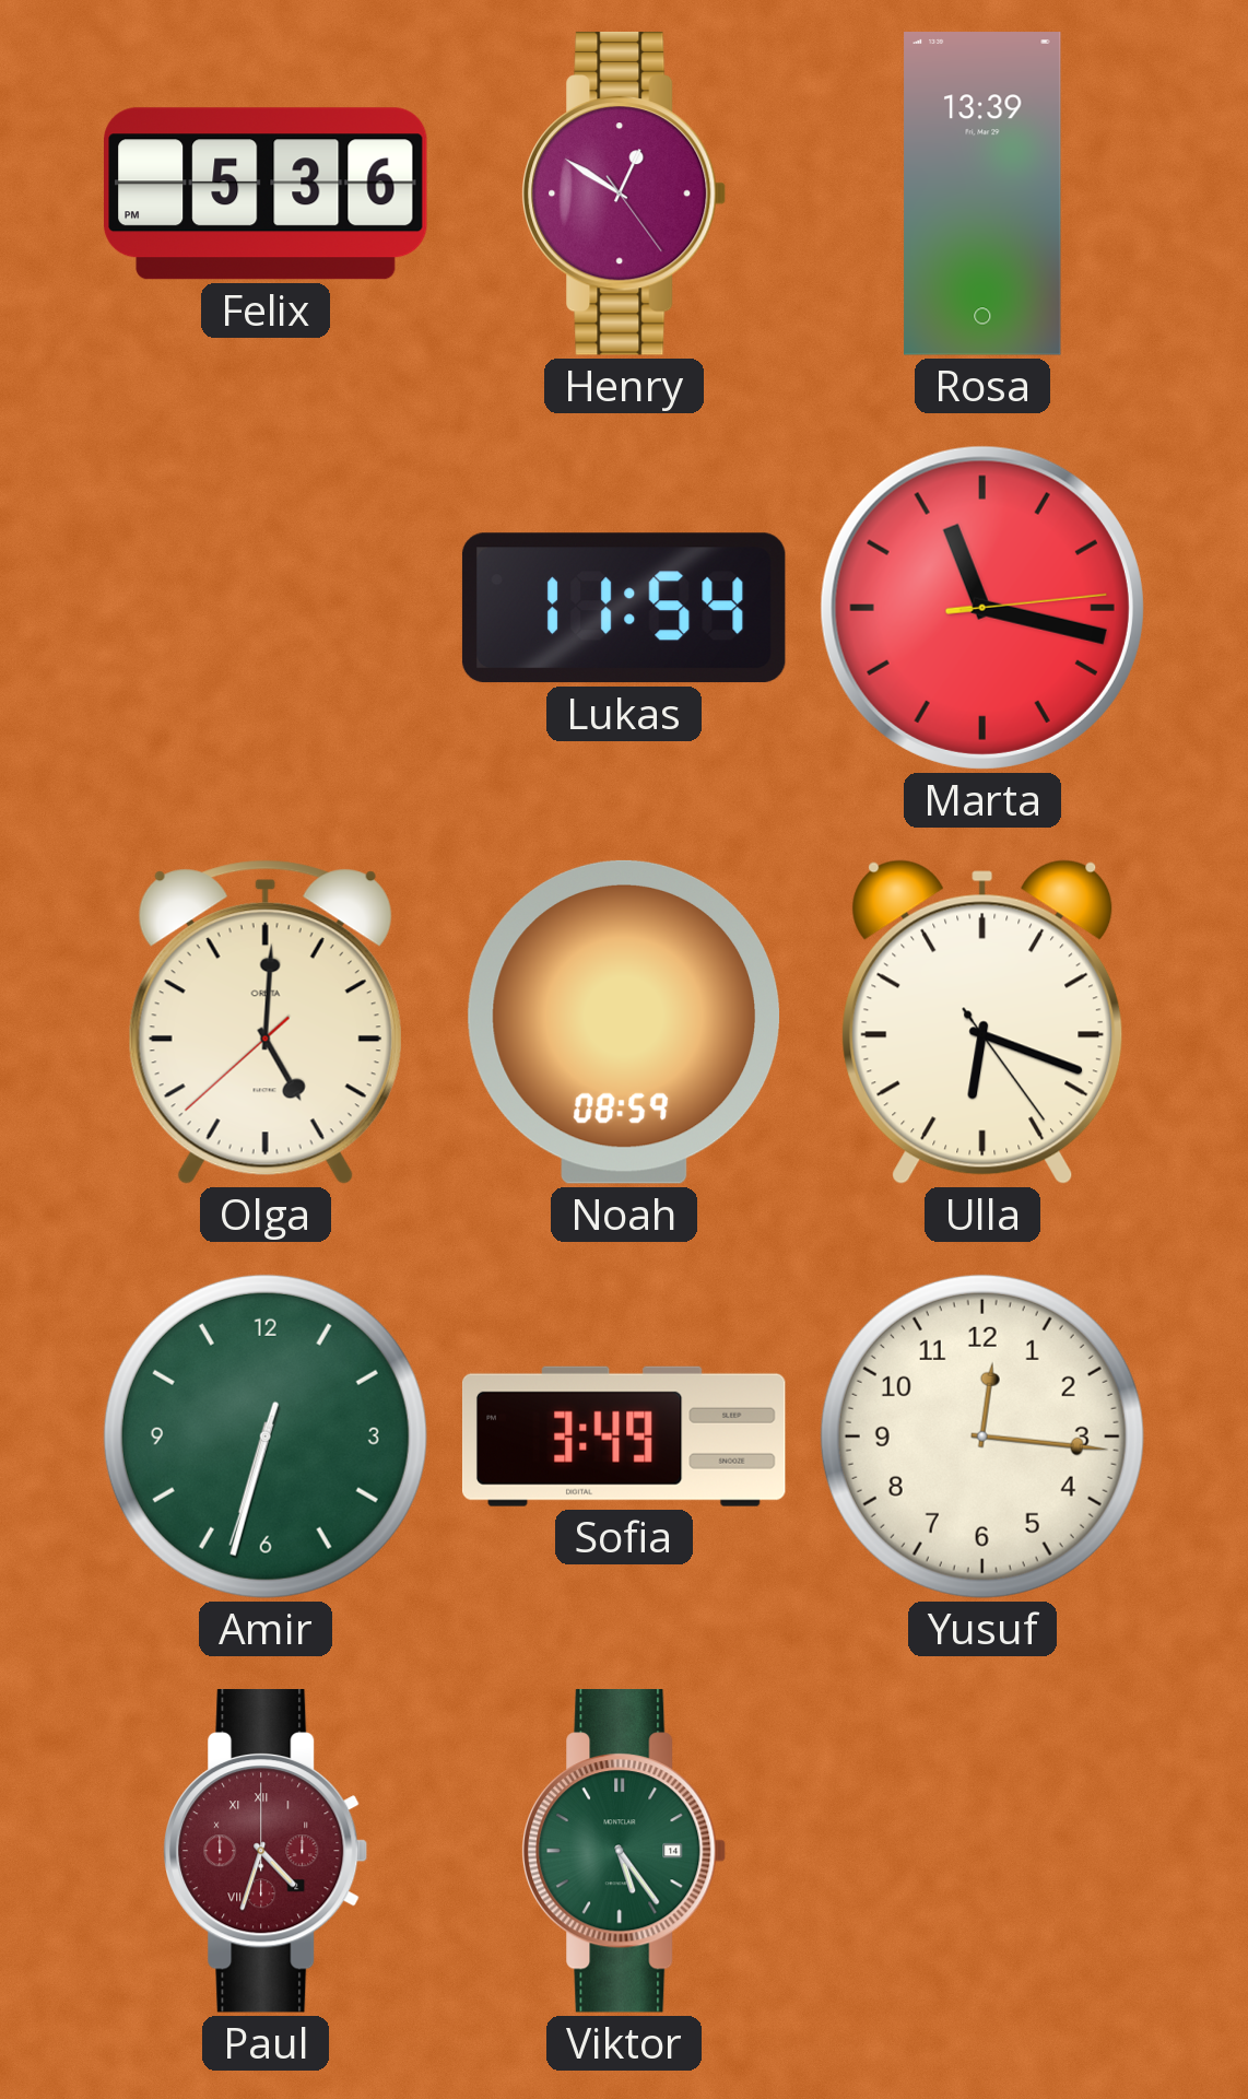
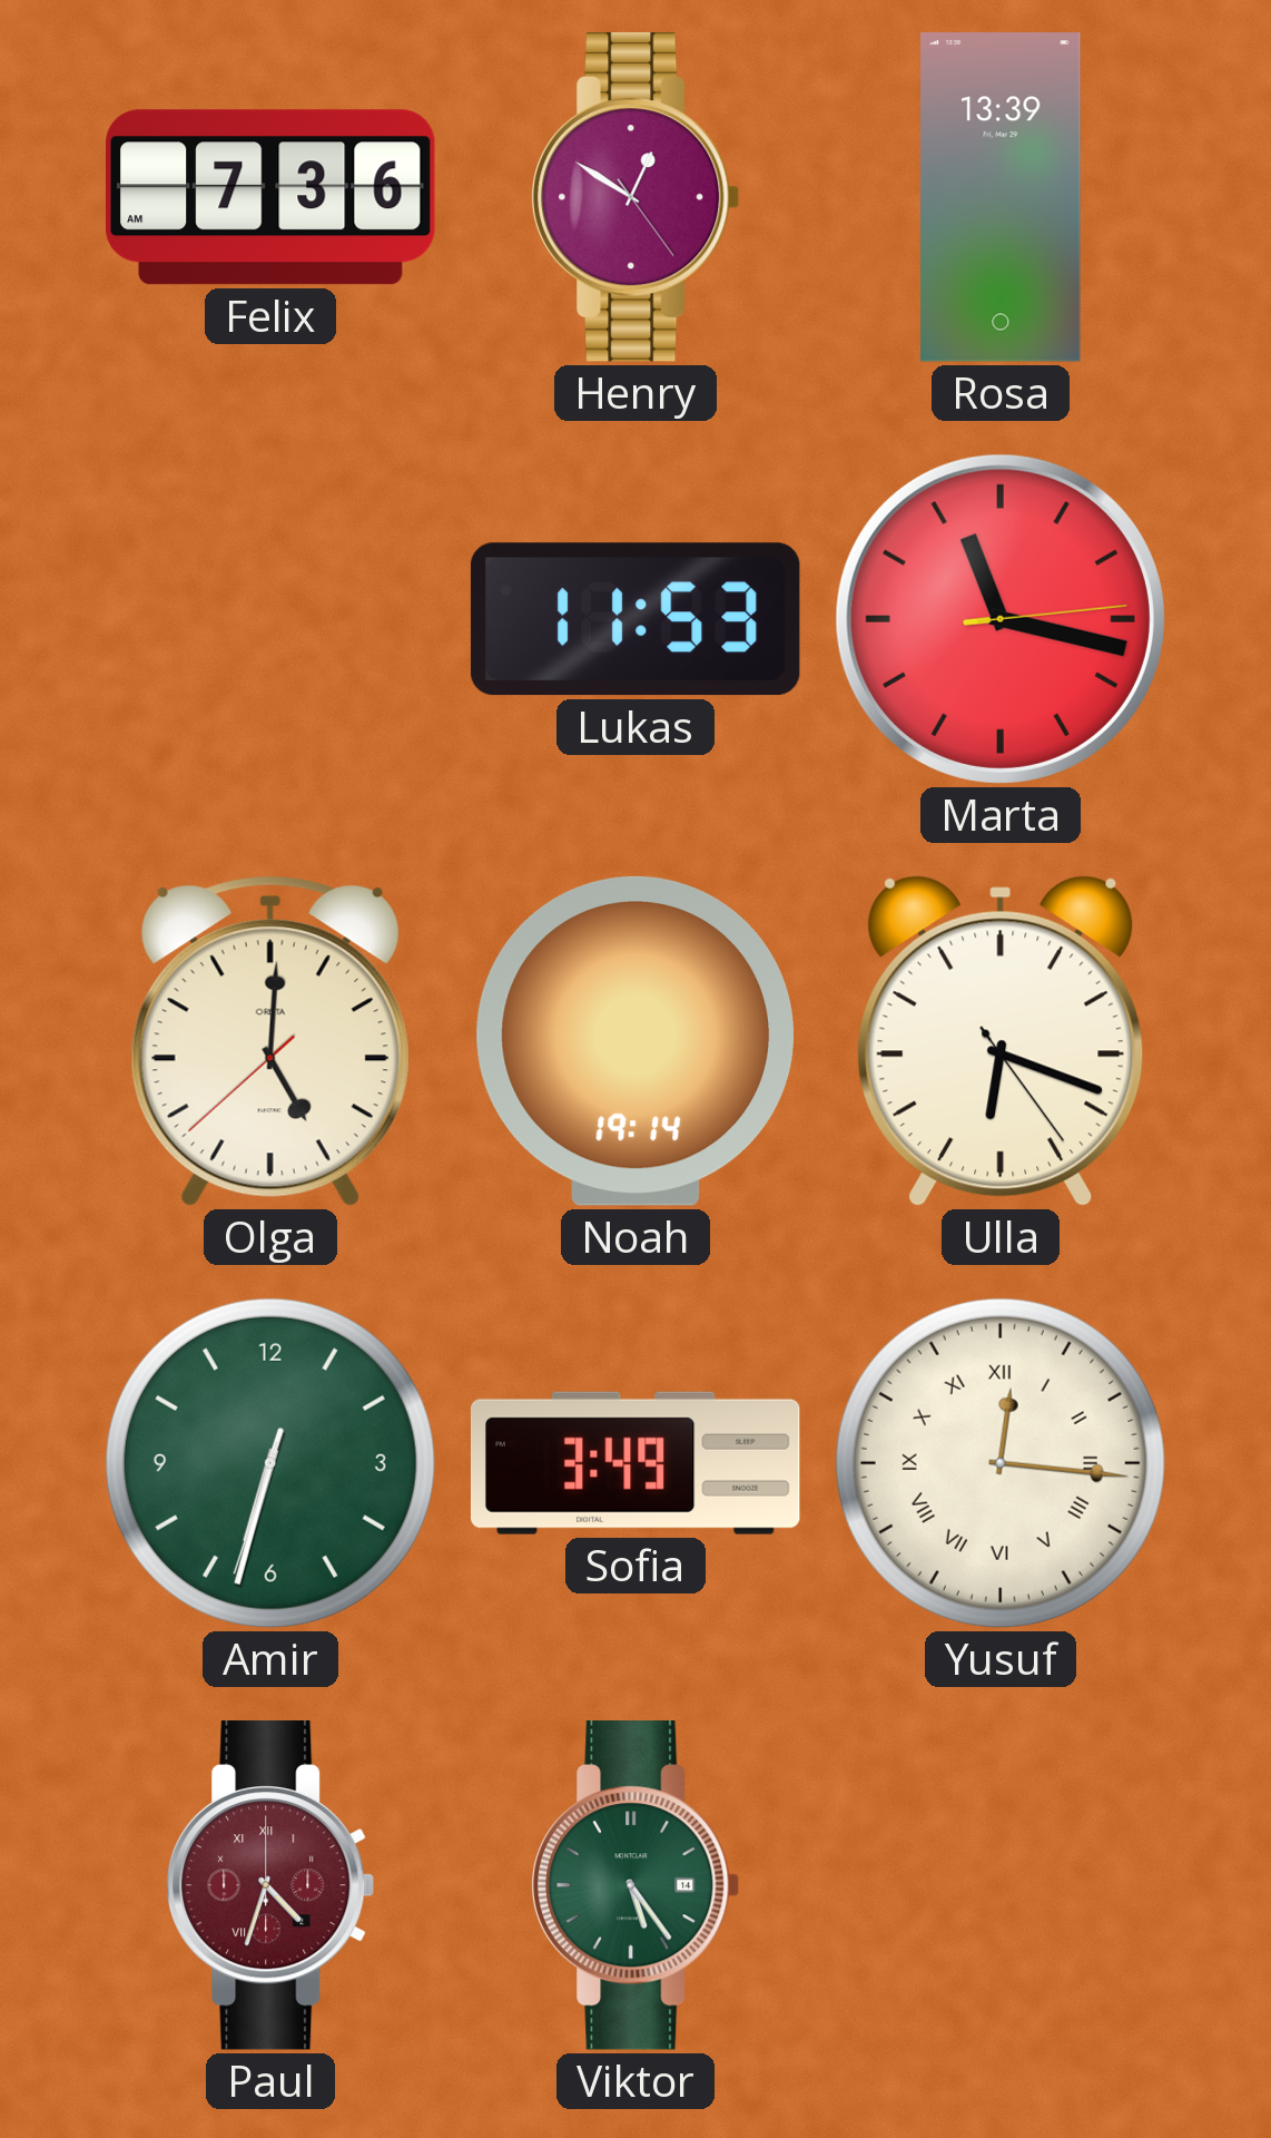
Felix: 5:36 -> 7:36 (272, 197)
Lukas: 11:54 -> 11:53 (635, 619)
Noah: 08:59 -> 19:14 (634, 1041)
Yusuf numerals: Arabic -> Roman (1001, 1463)
